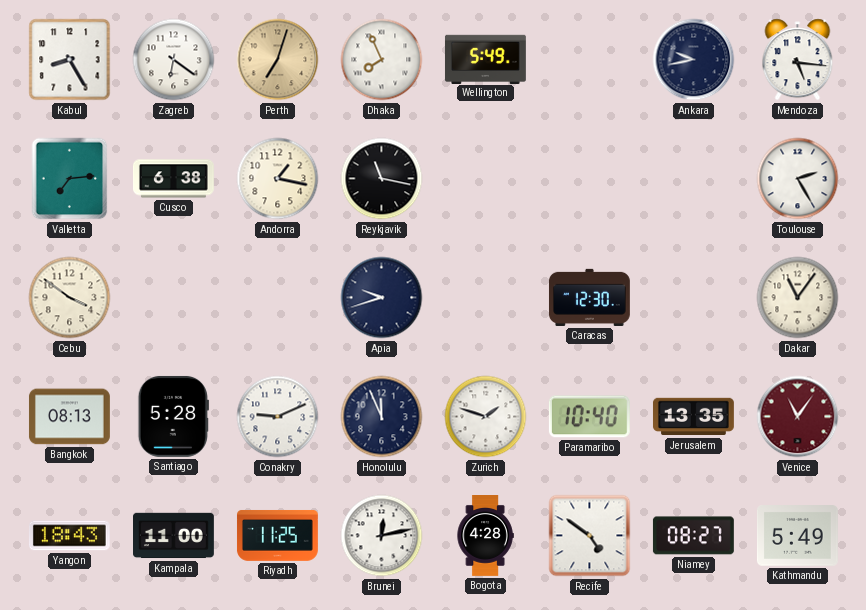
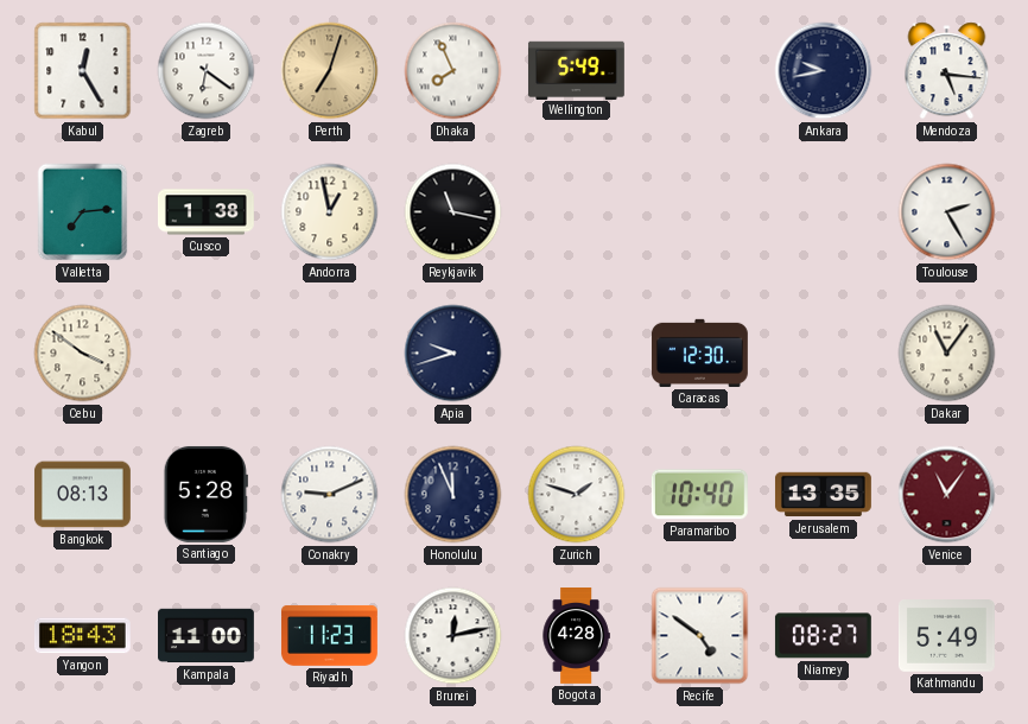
Kabul: 8:25 -> 12:25 (83, 71)
Cusco: 6:38 -> 1:38 (207, 212)
Andorra: 1:17 -> 12:58 (330, 212)
Riyadh: 11:25 -> 11:23 (329, 635)
